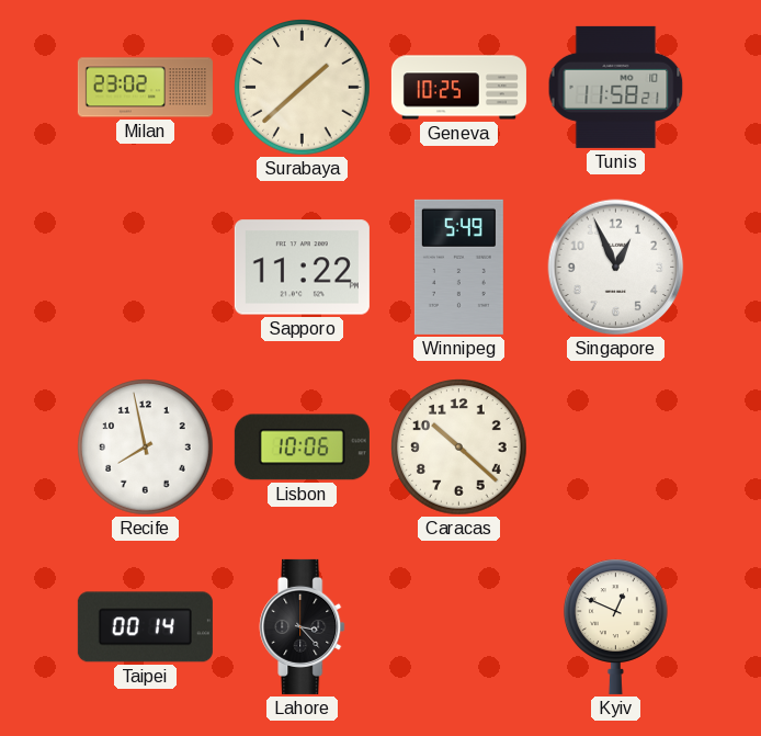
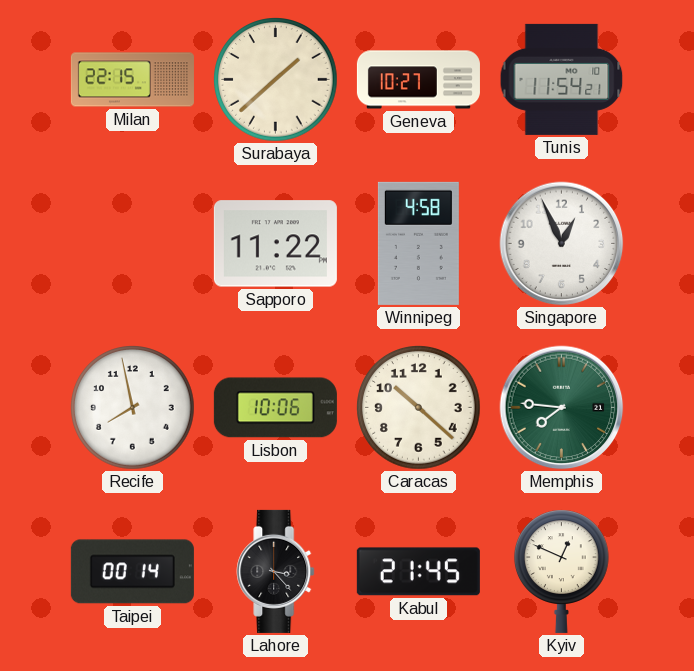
Milan: 23:02 -> 22:15 (132, 80)
Geneva: 10:25 -> 10:27 (418, 80)
Tunis: 11:58 -> 11:54 (562, 79)
Winnipeg: 5:49 -> 4:58 (418, 243)
Memphis: none -> 7:46 (562, 408)
Kabul: none -> 21:45 (418, 572)
